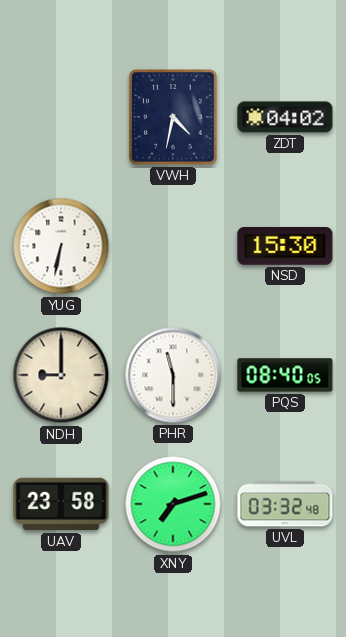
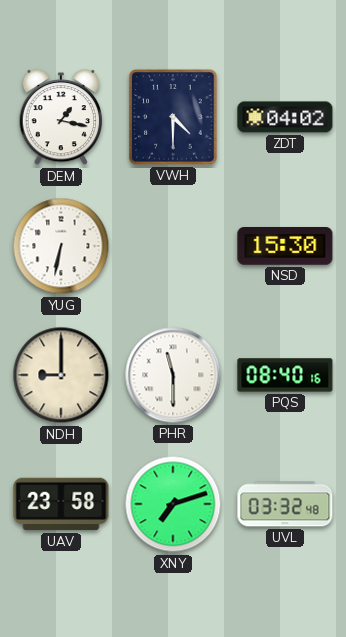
DEM: none -> 1:17 (61, 117)
VWH: 4:32 -> 4:30 (173, 117)
PQS: 08:40:05 -> 08:40:16 (285, 375)
